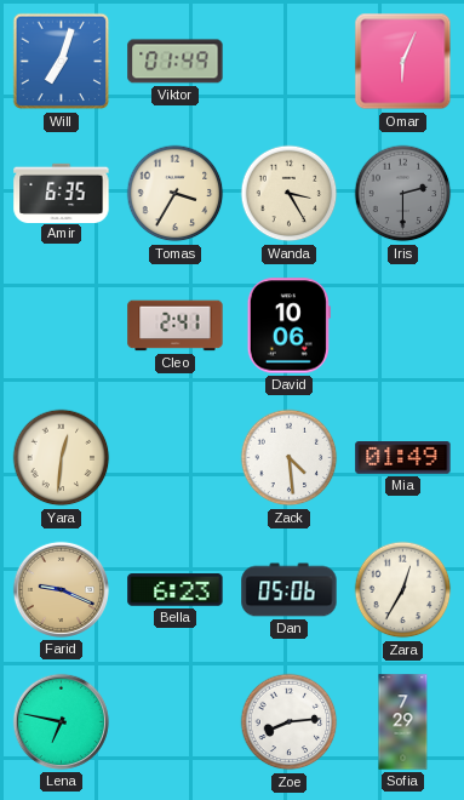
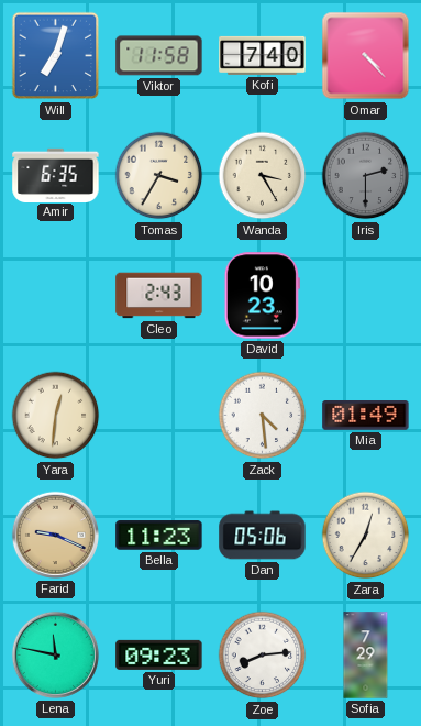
Viktor: 01:49 -> 11:58 (159, 56)
Kofi: none -> 7:40 (263, 55)
Omar: 6:04 -> 4:23 (366, 56)
Cleo: 2:41 -> 2:43 (159, 296)
David: 10:06 -> 10:23 (262, 296)
Bella: 6:23 -> 11:23 (159, 536)
Lena: 6:47 -> 11:47 (55, 654)
Yuri: none -> 09:23 (159, 654)
